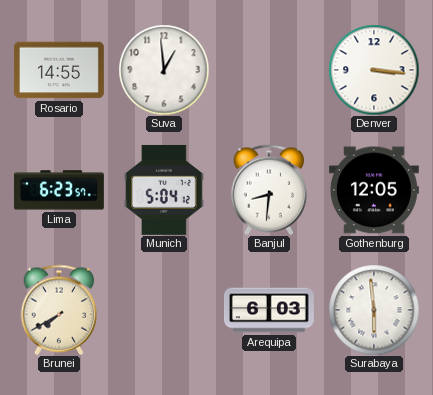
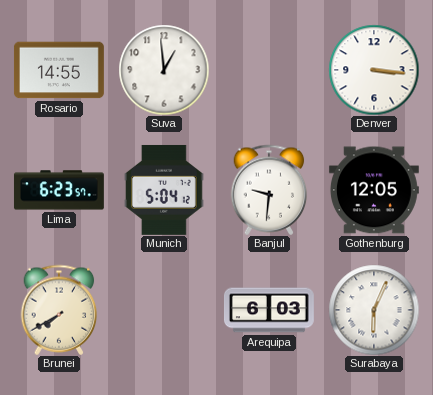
Banjul: 8:31 -> 9:31 (269, 190)
Surabaya: 5:59 -> 6:04 (374, 310)
